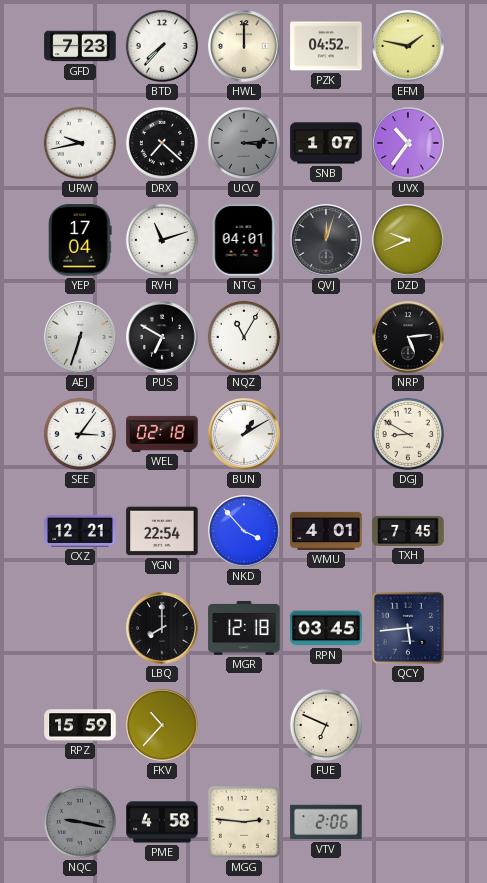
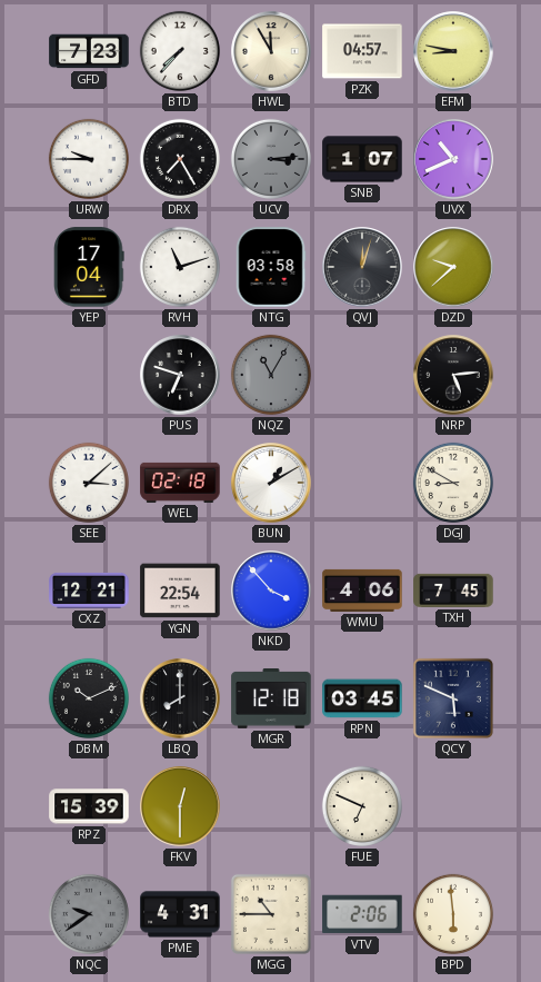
HWL: 12:00 -> 11:55 (271, 51)
PZK: 04:52 -> 04:57 (362, 51)
EFM: 1:47 -> 8:47 (453, 51)
URW: 9:43 -> 9:45 (89, 159)
DRX: 7:22 -> 7:25 (180, 159)
UVX: 10:36 -> 10:41 (453, 159)
NTG: 04:01 -> 03:58 (271, 267)
DZD: 9:41 -> 9:38 (453, 267)
AEJ: 6:33 -> none (80, 337)
PUS: 6:50 -> 6:48 (180, 375)
NQZ dial: white -> grey (271, 375)
SEE: 3:06 -> 3:08 (89, 483)
WMU: 4:01 -> 4:06 (362, 591)
DBM: none -> 10:11 (89, 698)
QCY: 5:44 -> 5:49 (453, 698)
RPZ: 15:59 -> 15:39 (89, 806)
FKV: 10:37 -> 12:30 (180, 806)
NQC: 9:17 -> 9:39 (89, 914)
PME: 4:58 -> 4:31 (180, 914)
MGG: 2:46 -> 10:45 (271, 914)
BPD: none -> 5:59 (453, 914)
